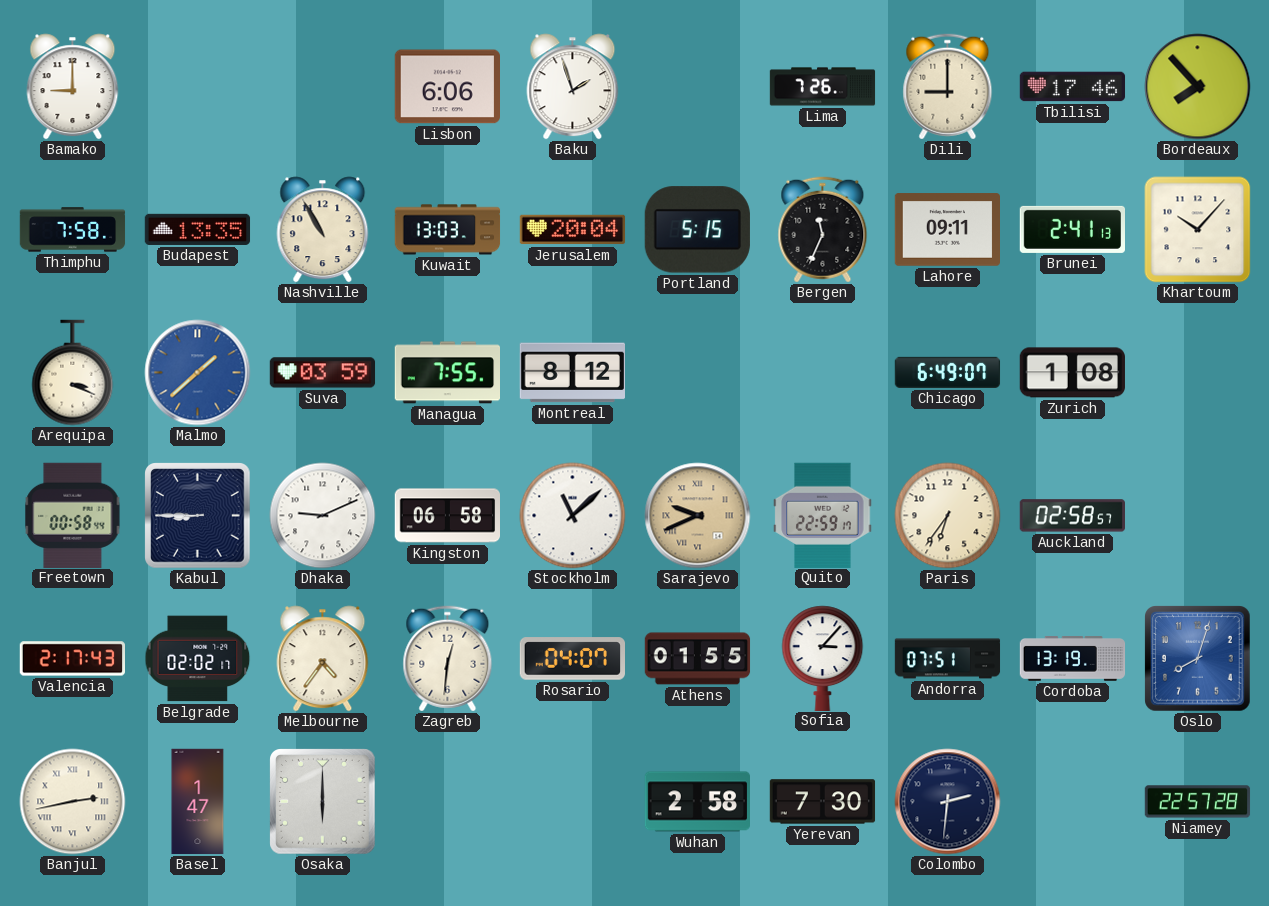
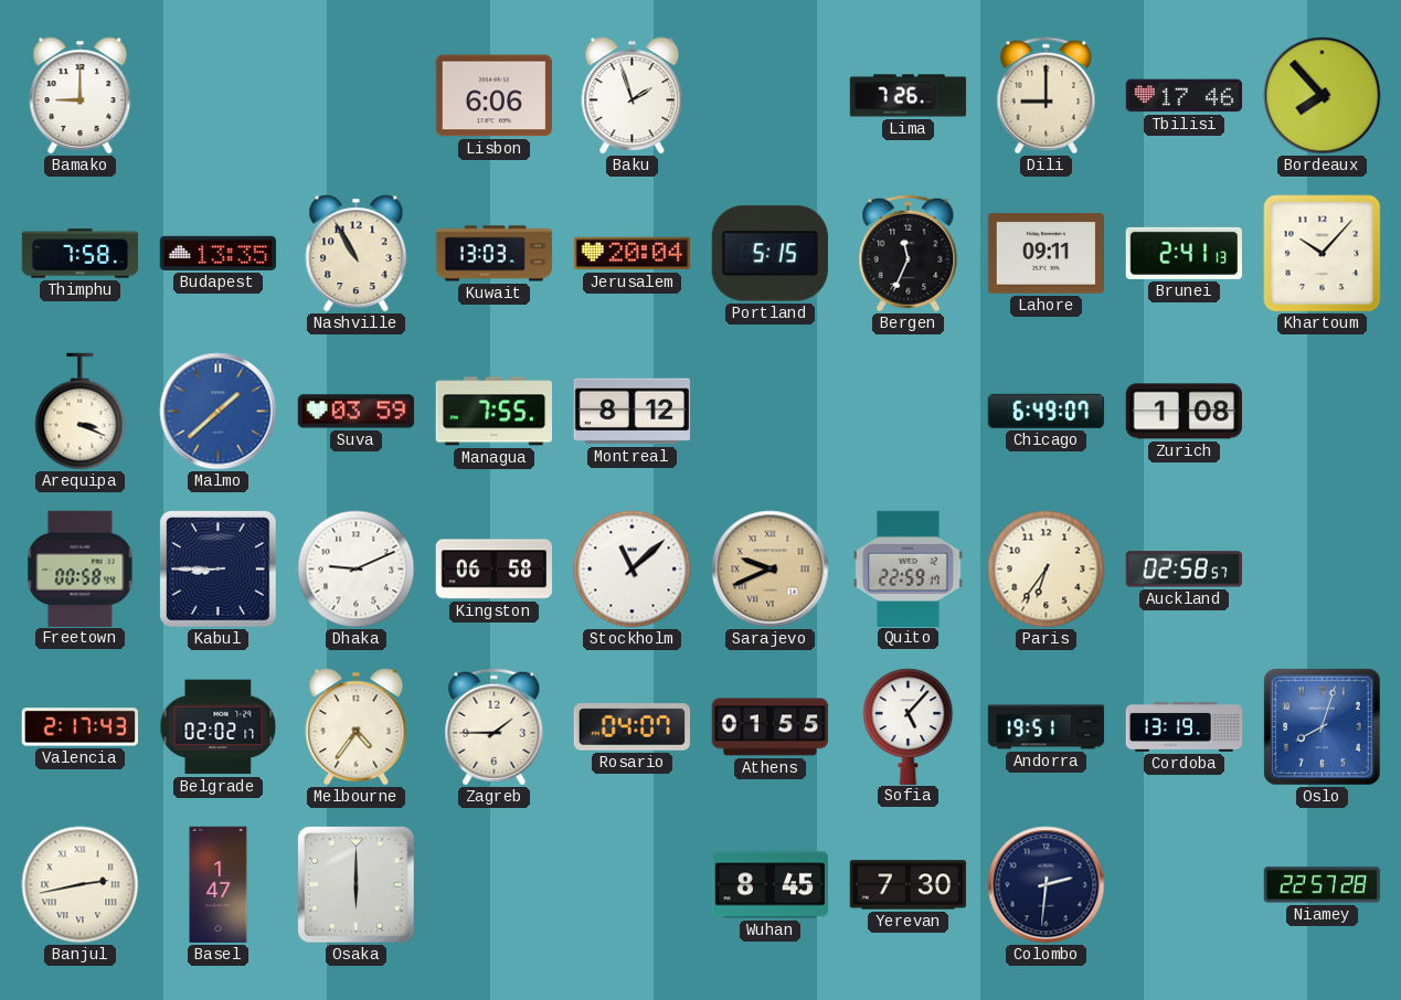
Zagreb: 12:31 -> 1:45 (495, 727)
Sofia: 3:07 -> 5:07 (909, 726)
Andorra: 07:51 -> 19:51 (1047, 727)
Wuhan: 2:58 -> 8:45 (770, 885)
